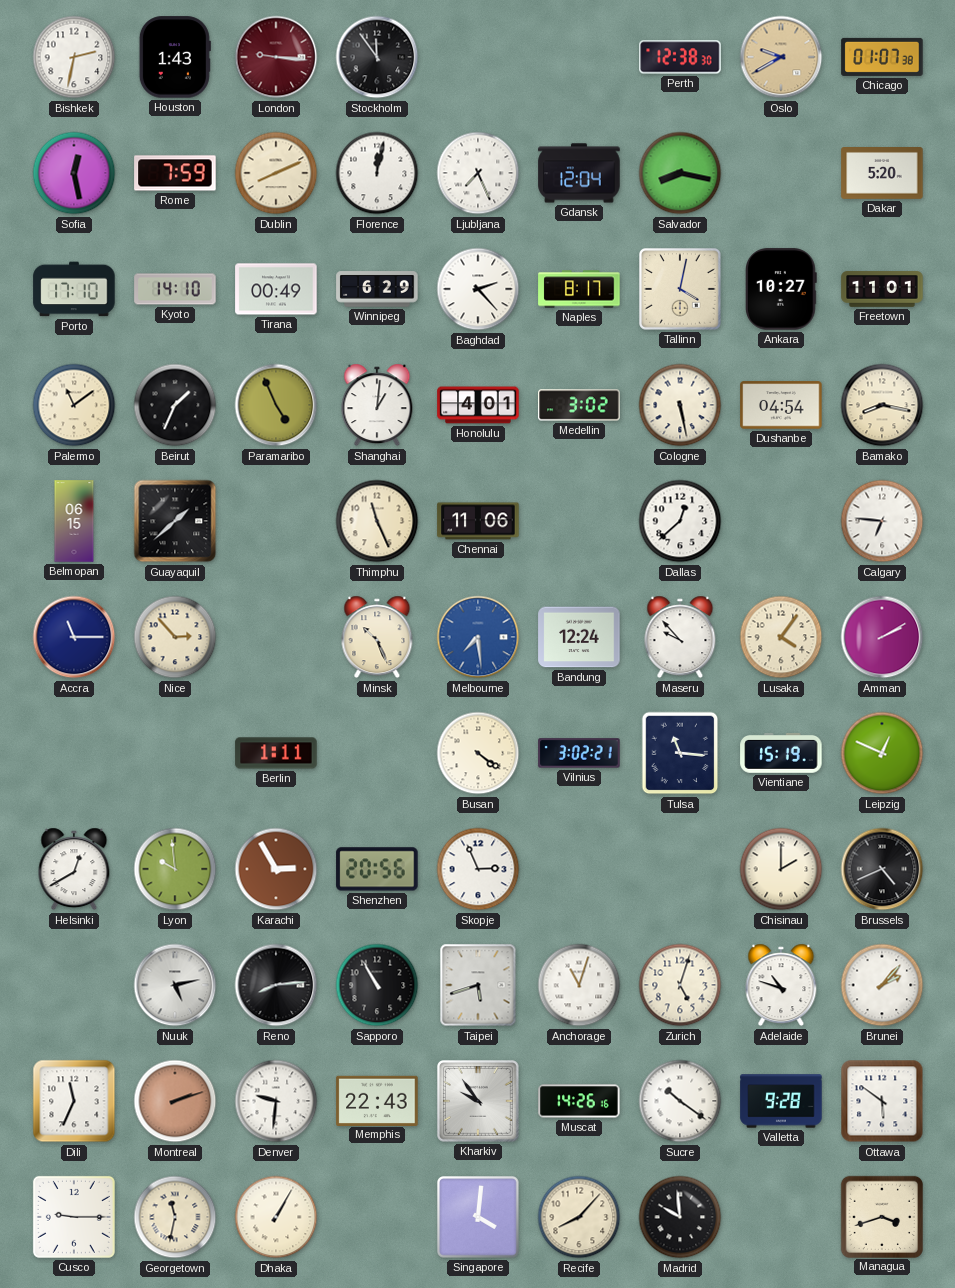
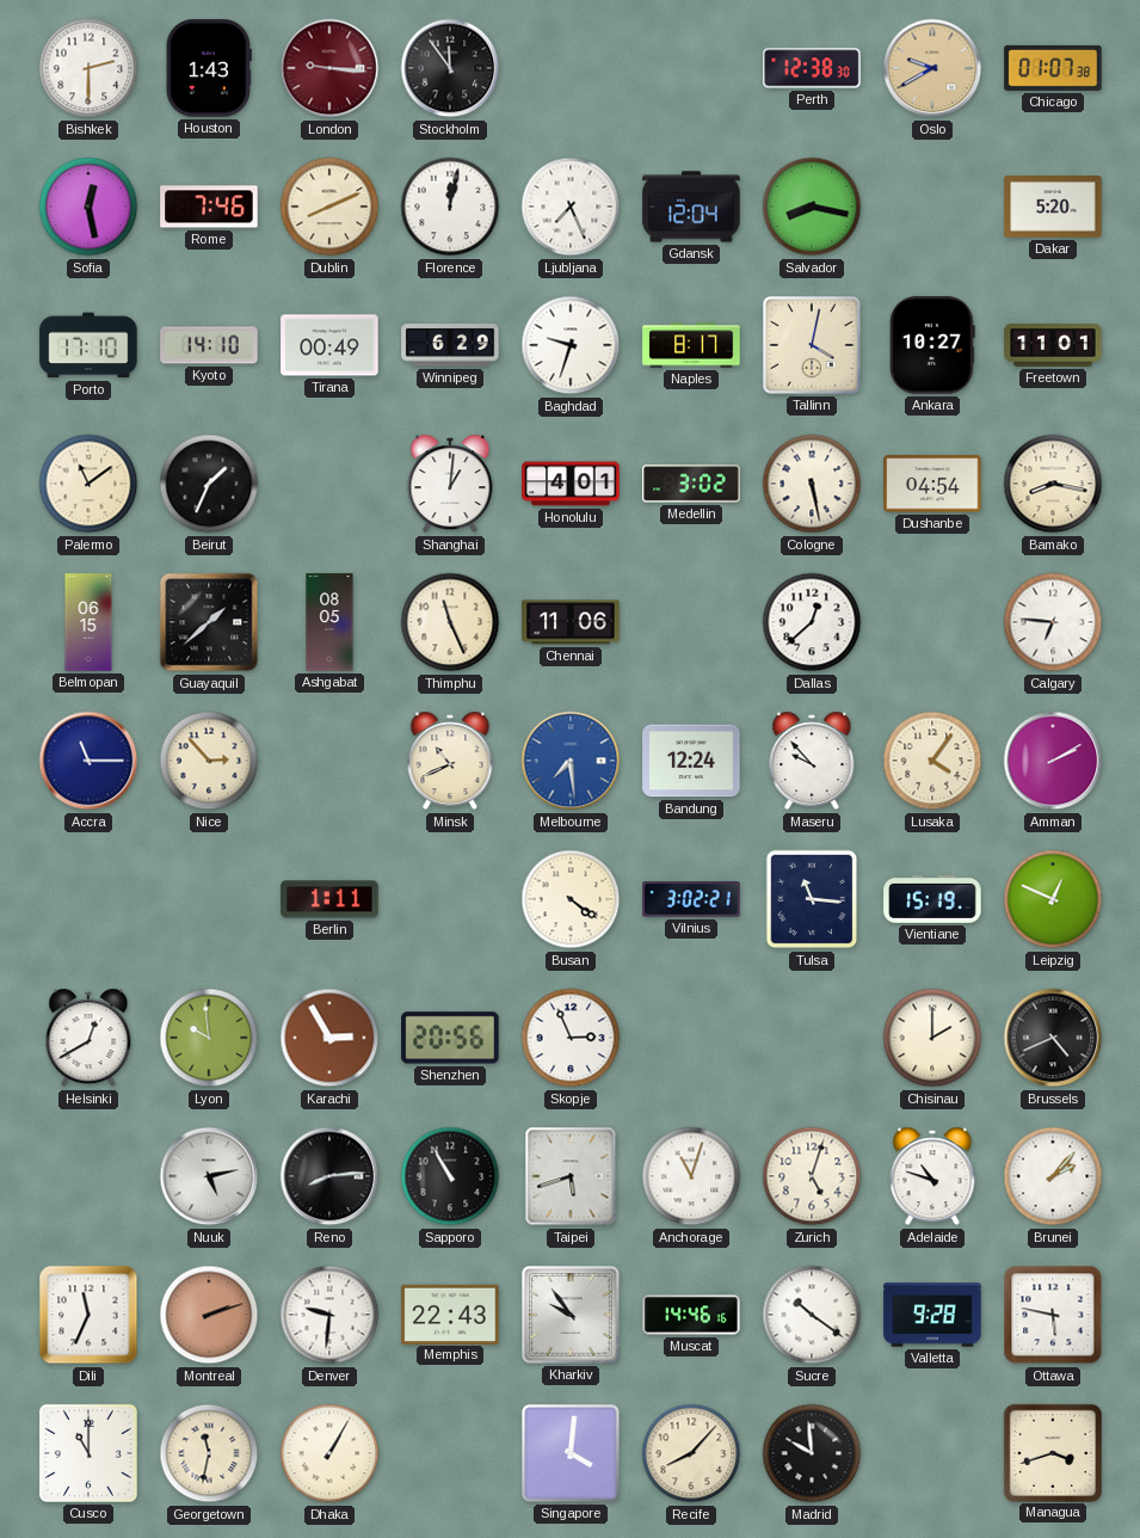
Bishkek: 2:32 -> 2:30 (88, 68)
Rome: 7:59 -> 7:46 (209, 207)
Baghdad: 2:23 -> 9:33 (571, 345)
Paramaribo: 4:56 -> none (276, 405)
Ashgabat: none -> 08:05 (329, 622)
Minsk: 10:26 -> 10:41 (450, 761)
Muscat: 14:26 -> 14:46 (691, 1315)
Ottawa: 5:51 -> 5:47 (1053, 1315)
Cusco: 9:15 -> 11:00 (88, 1453)
